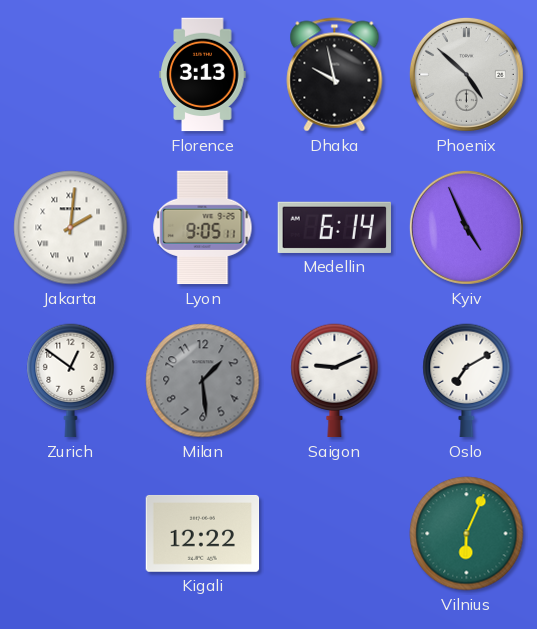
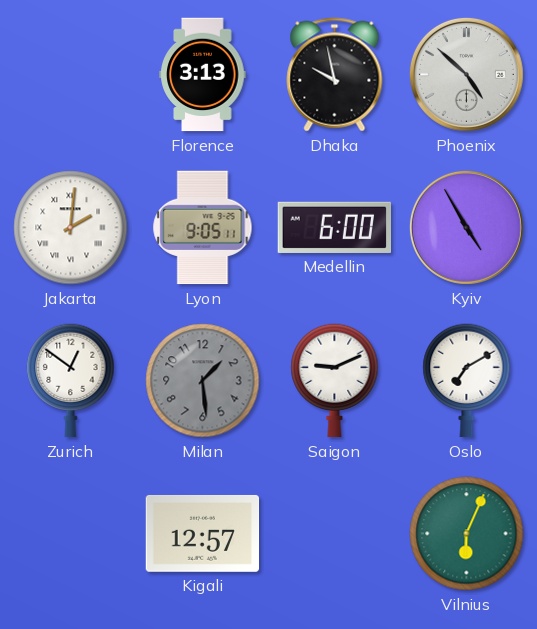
Medellin: 6:14 -> 6:00 (334, 227)
Kyiv: 4:56 -> 4:55 (466, 227)
Kigali: 12:22 -> 12:57 (203, 533)
